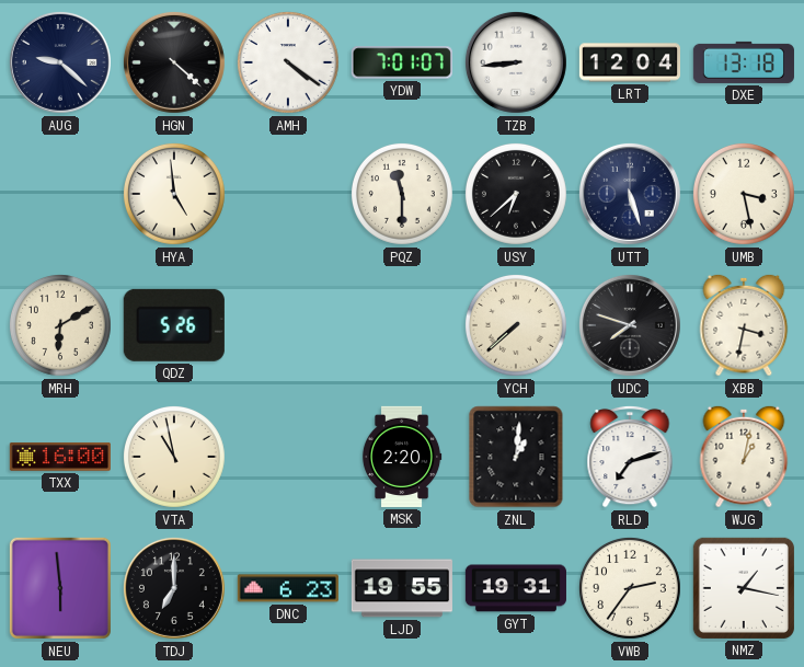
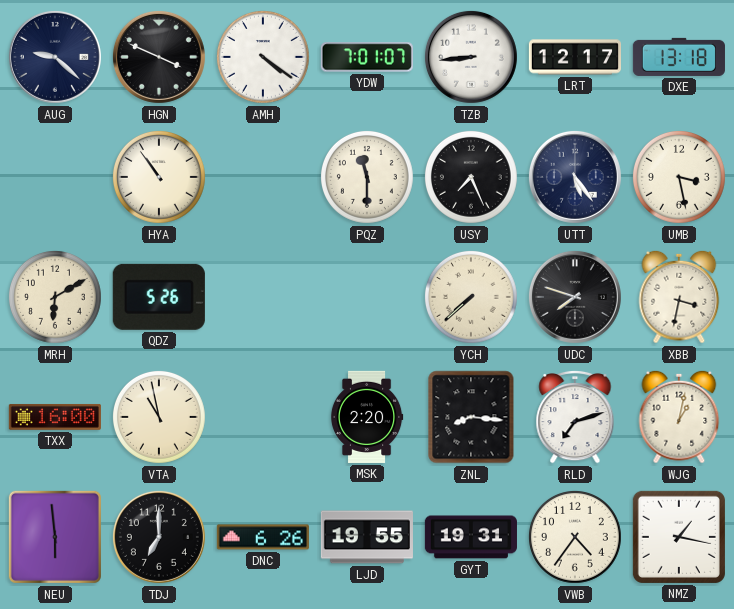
HGN: 4:22 -> 3:49 (159, 57)
LRT: 12:04 -> 12:17 (574, 57)
HYA: 4:59 -> 10:54 (159, 177)
USY: 6:38 -> 7:26 (471, 177)
UTT: 5:27 -> 5:24 (575, 177)
ZNL: 1:01 -> 8:16 (471, 417)
DNC: 6:23 -> 6:26 (263, 537)
VWB: 2:36 -> 4:36 (575, 537)
